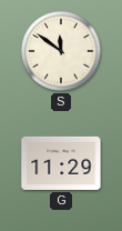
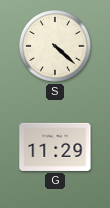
S: 11:51 -> 4:22 (55, 46)
